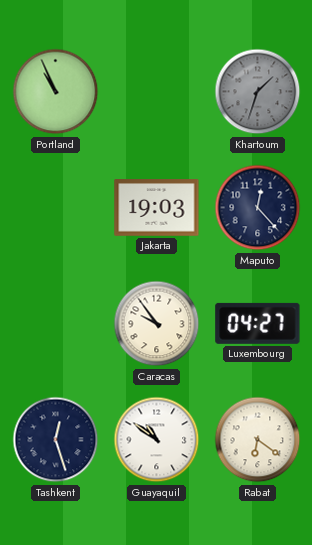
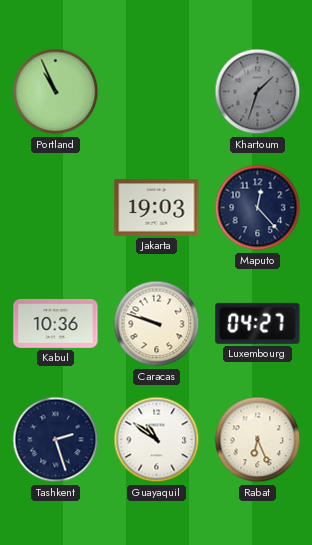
Kabul: none -> 10:36 (56, 323)
Caracas: 9:54 -> 9:48 (157, 324)
Tashkent: 12:27 -> 2:27 (56, 440)
Rabat: 6:21 -> 6:26 (258, 440)
